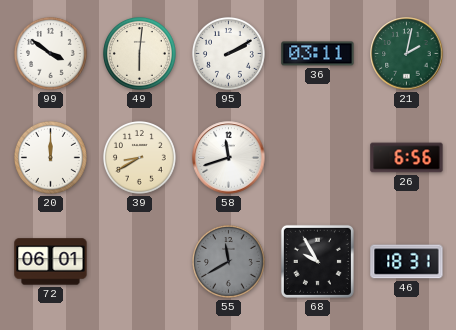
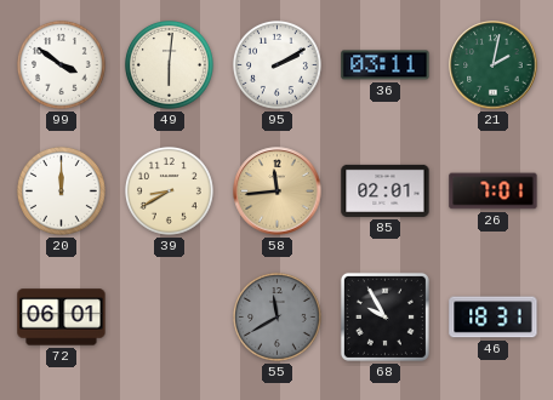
58: 11:42 -> 11:44 (278, 192)
58 dial: white -> champagne (278, 192)
85: none -> 02:01 (386, 190)
26: 6:56 -> 7:01 (494, 192)
